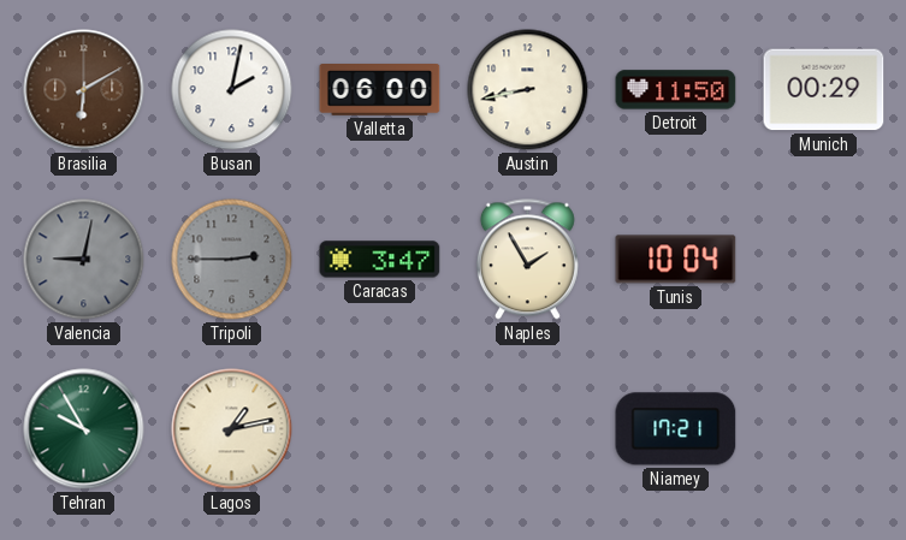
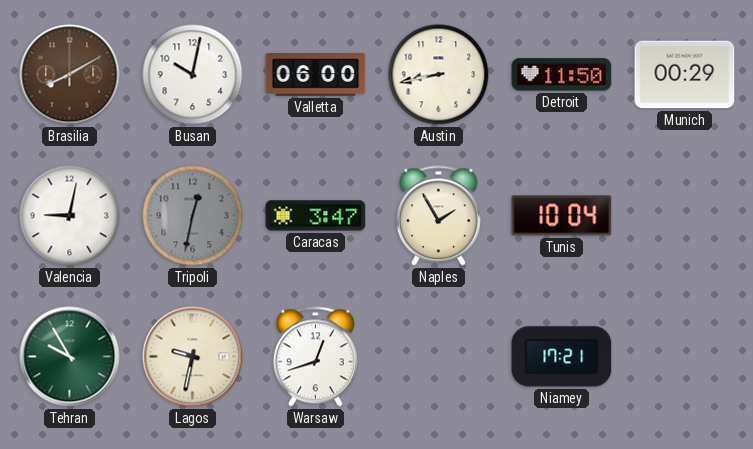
Brasilia: 6:10 -> 8:10 (70, 75)
Busan: 2:02 -> 10:02 (193, 75)
Valencia dial: grey -> white (70, 216)
Tripoli: 2:45 -> 12:32 (193, 216)
Lagos: 1:13 -> 9:32 (193, 357)
Warsaw: none -> 12:42 (315, 357)
